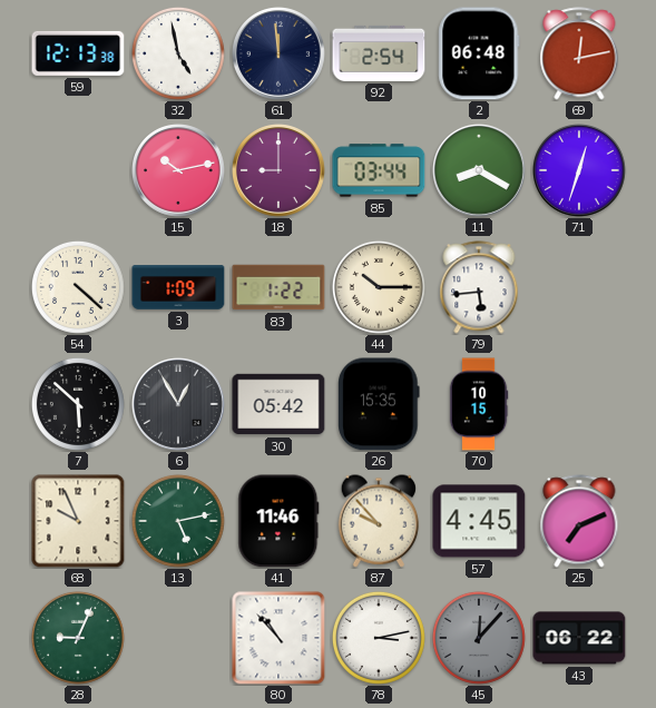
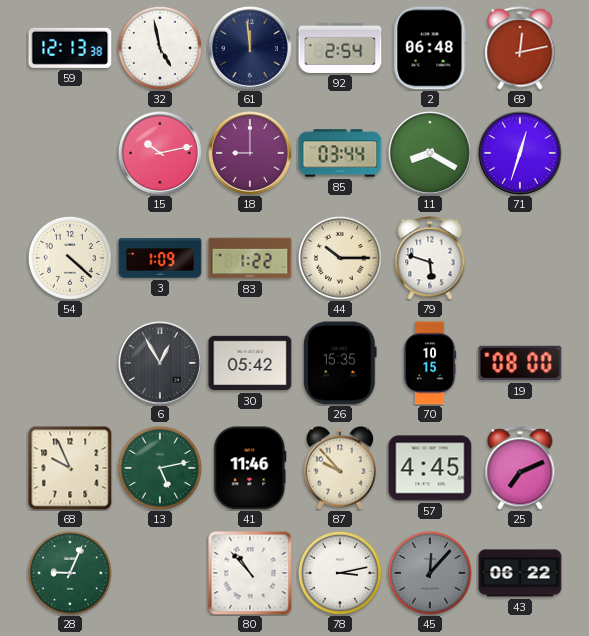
79: 5:44 -> 5:48 (430, 258)
7: 5:52 -> none (78, 404)
19: none -> 08:00 (520, 363)
